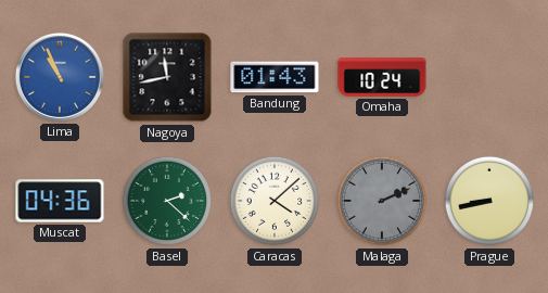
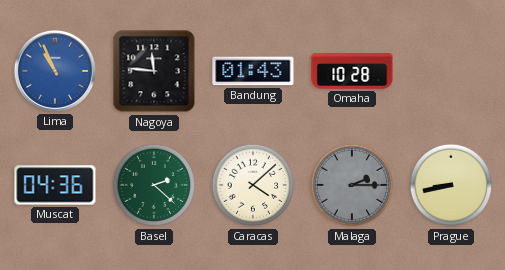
Nagoya: 11:43 -> 11:46 (154, 71)
Omaha: 10:24 -> 10:28 (352, 71)
Malaga: 2:11 -> 2:15 (352, 185)
